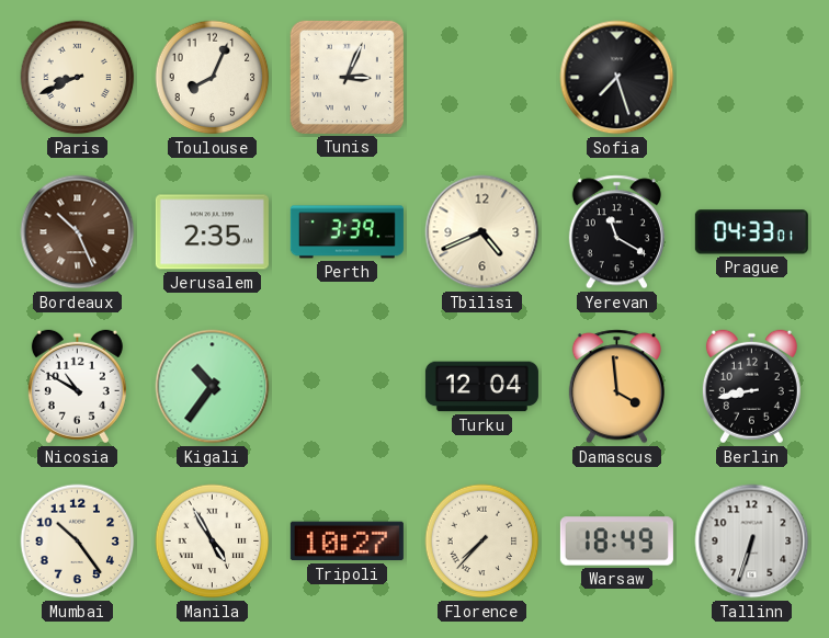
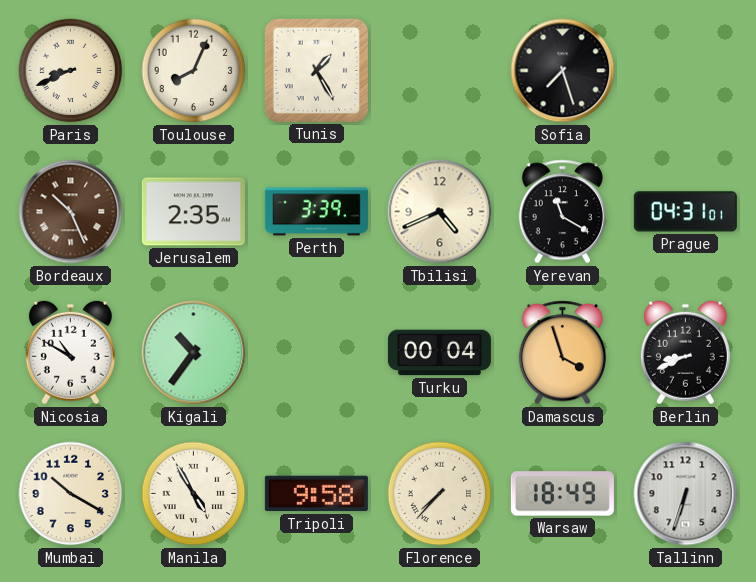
Tunis: 3:04 -> 1:25 (316, 70)
Prague: 04:33 -> 04:31 (685, 212)
Turku: 12:04 -> 00:04 (439, 353)
Damascus: 3:59 -> 3:57 (562, 353)
Berlin: 8:43 -> 8:41 (685, 353)
Mumbai: 10:24 -> 10:20 (71, 494)
Tripoli: 10:27 -> 9:58 (316, 494)
